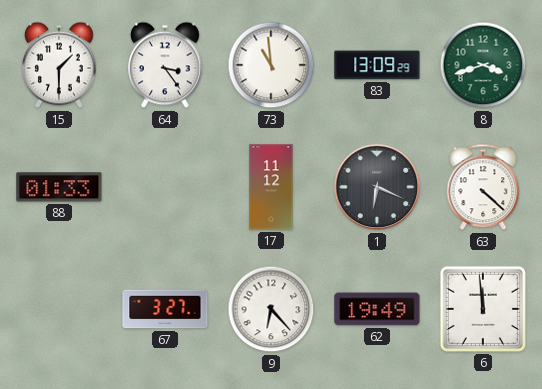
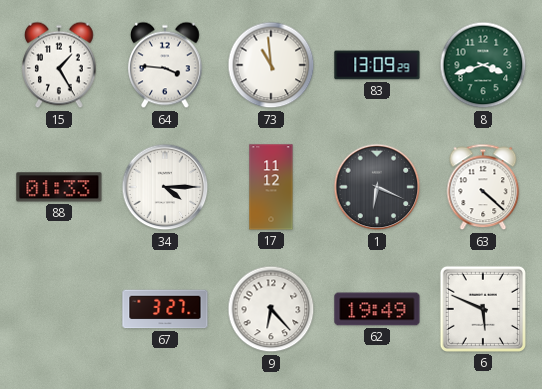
15: 1:30 -> 1:25 (59, 65)
64: 3:24 -> 3:46 (165, 65)
34: none -> 4:15 (165, 187)
6: 11:59 -> 5:49 (483, 309)
